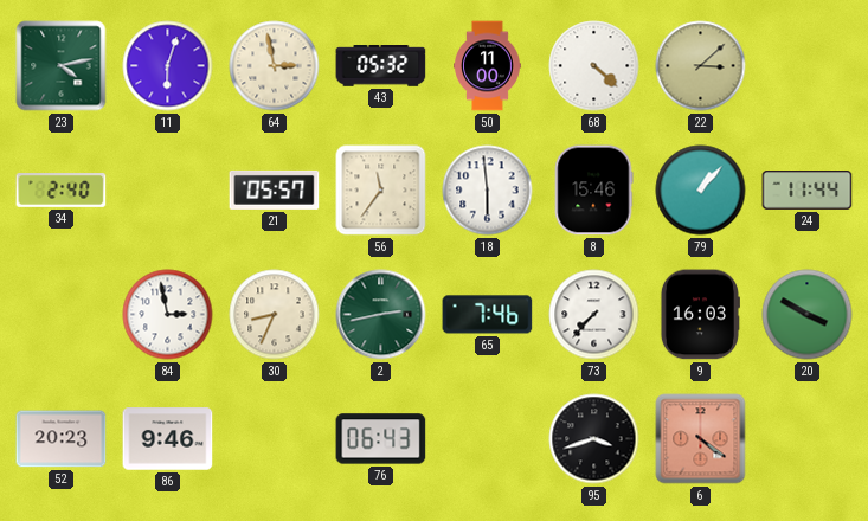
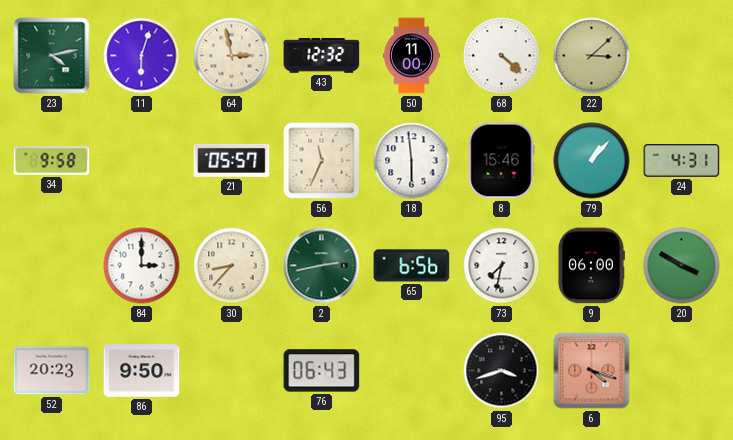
43: 05:32 -> 12:32 (322, 56)
34: 2:40 -> 9:58 (52, 161)
56: 11:36 -> 11:34 (322, 161)
24: 11:44 -> 4:31 (682, 161)
84: 2:58 -> 3:00 (142, 266)
30: 8:34 -> 8:37 (232, 266)
65: 7:46 -> 6:56 (412, 266)
73: 7:37 -> 7:32 (502, 266)
9: 16:03 -> 06:00 (591, 266)
86: 9:46 -> 9:50 (142, 371)
6: 4:21 -> 4:18 (592, 371)
